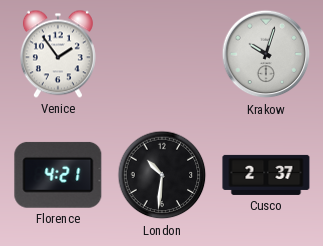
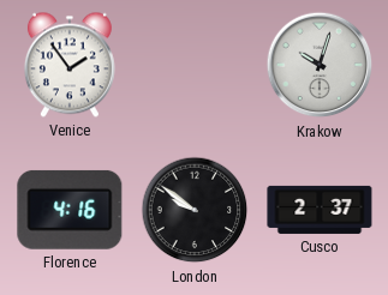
Florence: 4:21 -> 4:16 (70, 210)
London: 10:31 -> 9:51 (195, 210)
